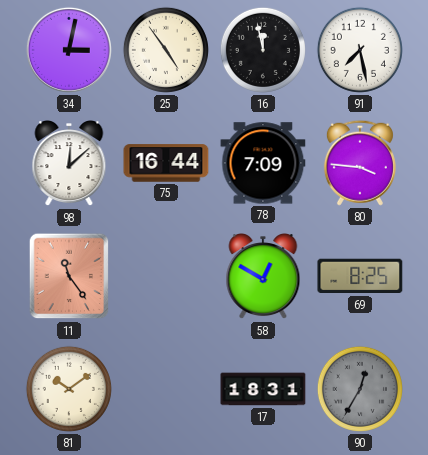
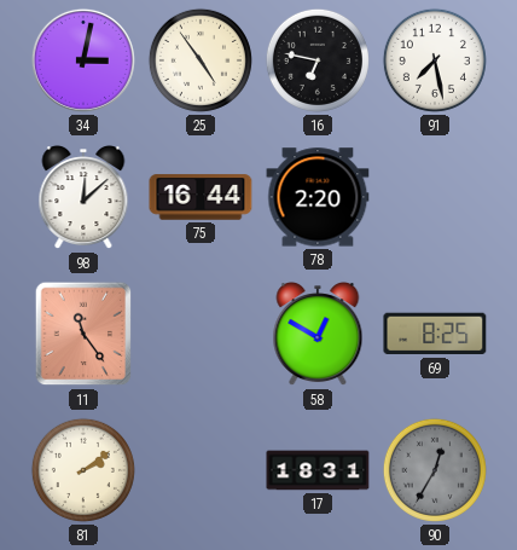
16: 11:58 -> 6:47 (318, 60)
78: 7:09 -> 2:20 (318, 197)
80: 3:46 -> none (360, 163)
81: 10:09 -> 2:09 (83, 470)
